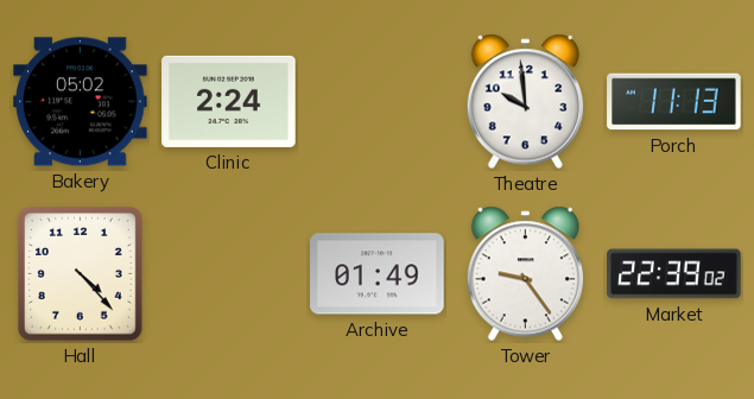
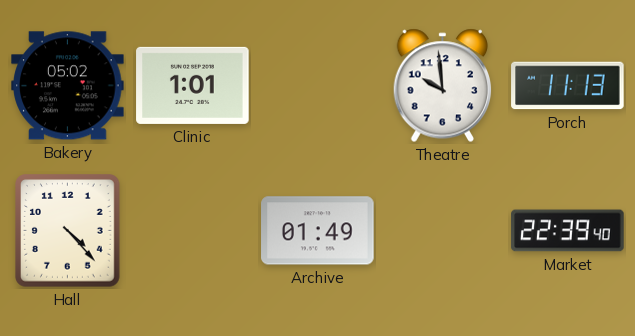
Clinic: 2:24 -> 1:01 (193, 85)
Tower: 9:24 -> none (526, 274)
Market: 22:39:02 -> 22:39:40 (568, 231)
